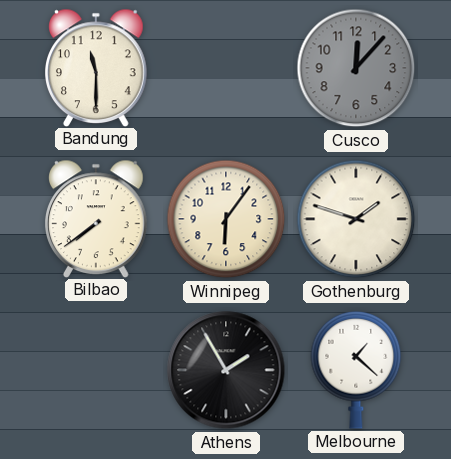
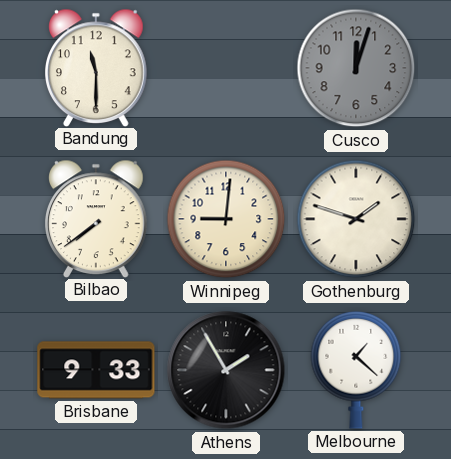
Cusco: 12:07 -> 12:03 (356, 68)
Winnipeg: 6:06 -> 9:01 (226, 219)
Brisbane: none -> 9:33 (96, 370)
